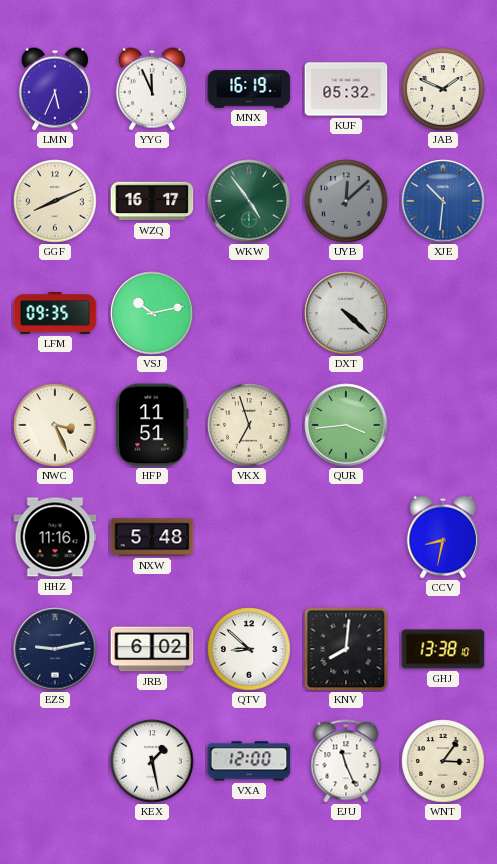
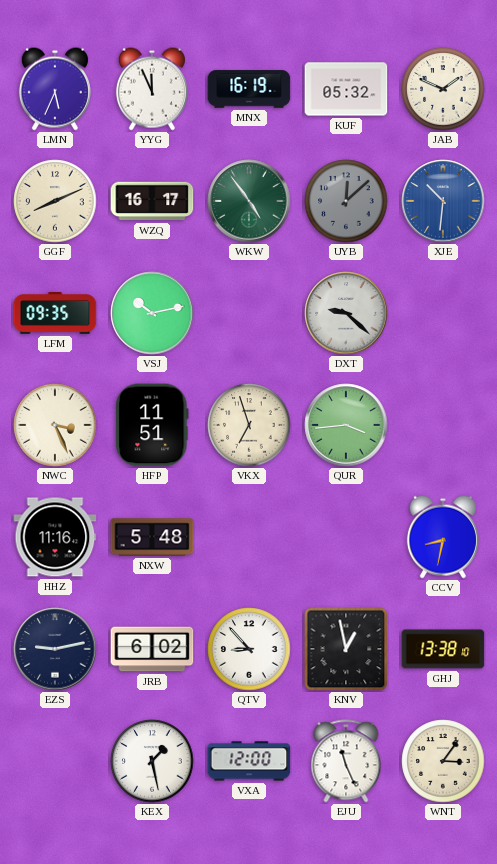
DXT: 4:22 -> 9:22 (346, 313)
QTV: 8:52 -> 8:53 (249, 649)
KNV: 8:01 -> 12:58 (346, 649)
